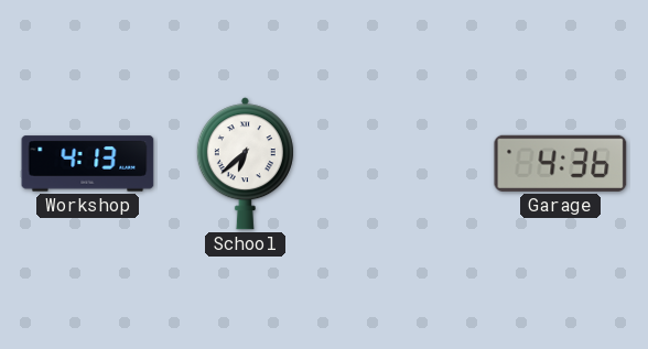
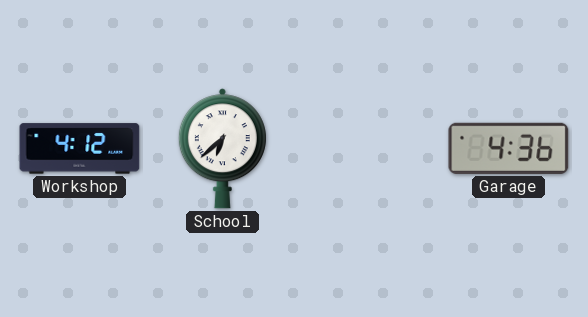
Workshop: 4:13 -> 4:12 (80, 149)
